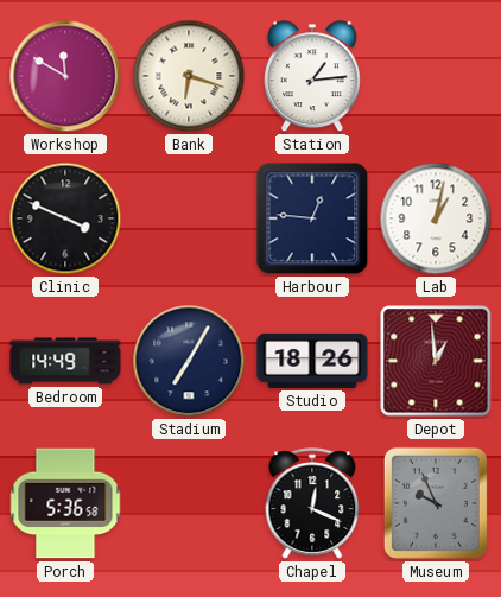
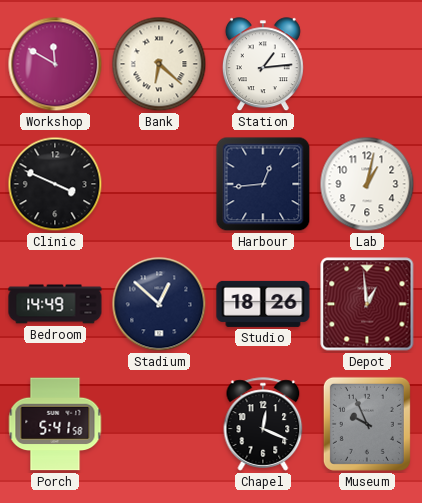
Bank: 6:18 -> 6:22 (159, 64)
Harbour: 12:46 -> 12:44 (263, 184)
Stadium: 7:05 -> 12:52 (159, 304)
Porch: 5:36 -> 5:41 (55, 424)
